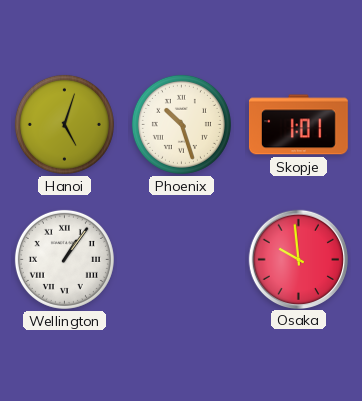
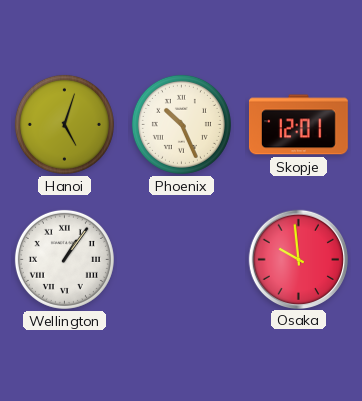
Phoenix: 10:27 -> 10:26 (181, 124)
Skopje: 1:01 -> 12:01 (298, 125)
